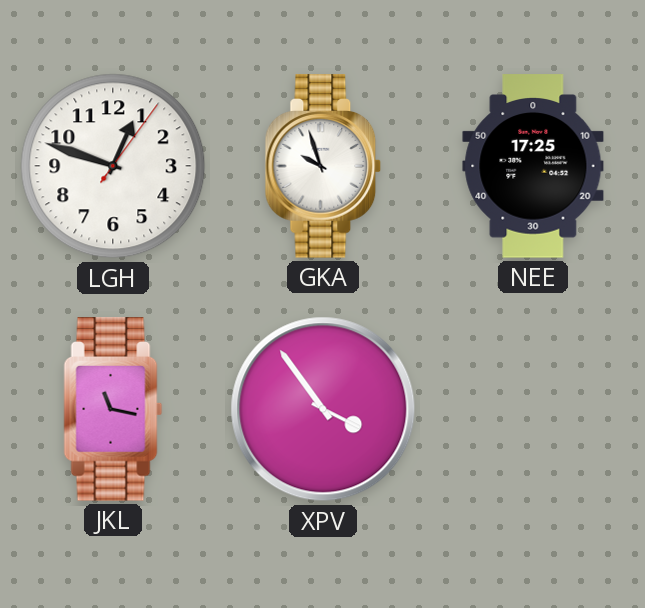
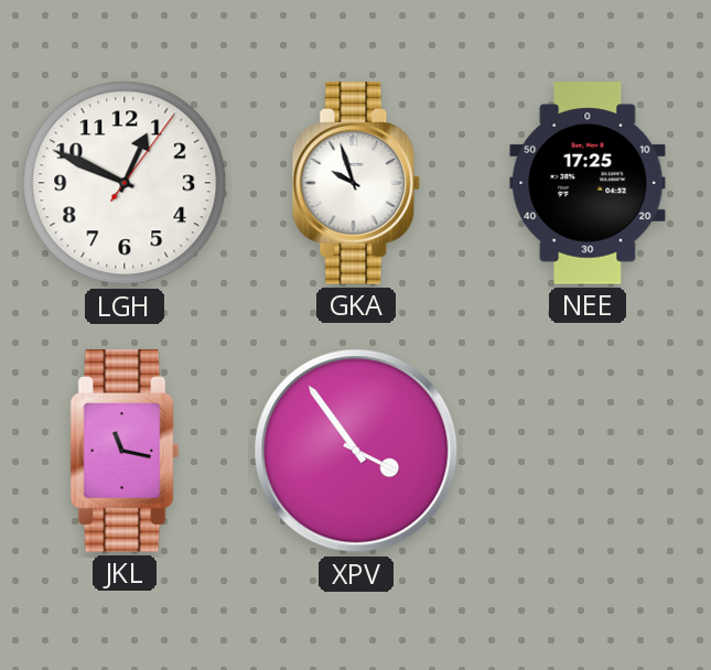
LGH: 12:48 -> 12:49 (125, 183)
